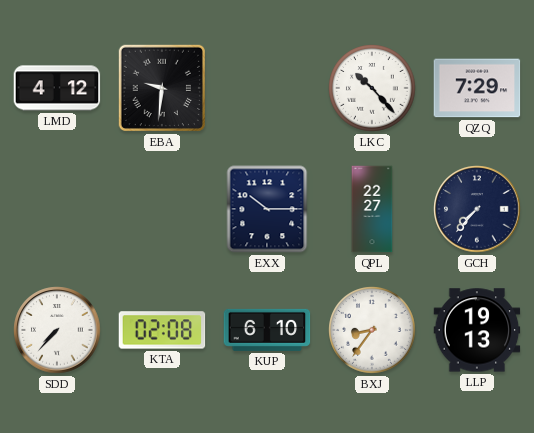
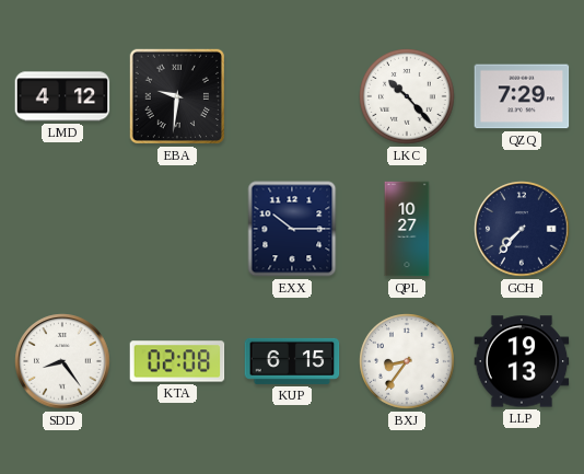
QPL: 22:27 -> 10:27 (407, 229)
SDD: 7:37 -> 8:24 (62, 361)
KUP: 6:10 -> 6:15 (292, 361)
